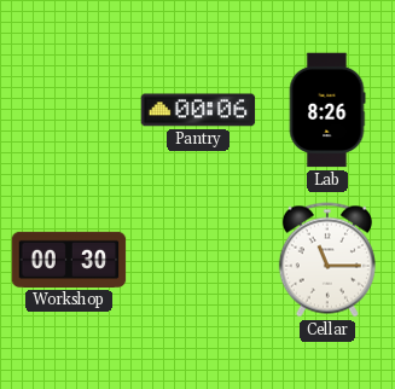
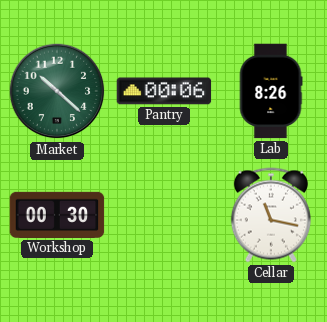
Market: none -> 10:22 (57, 91)
Cellar: 11:15 -> 11:17 (271, 215)
